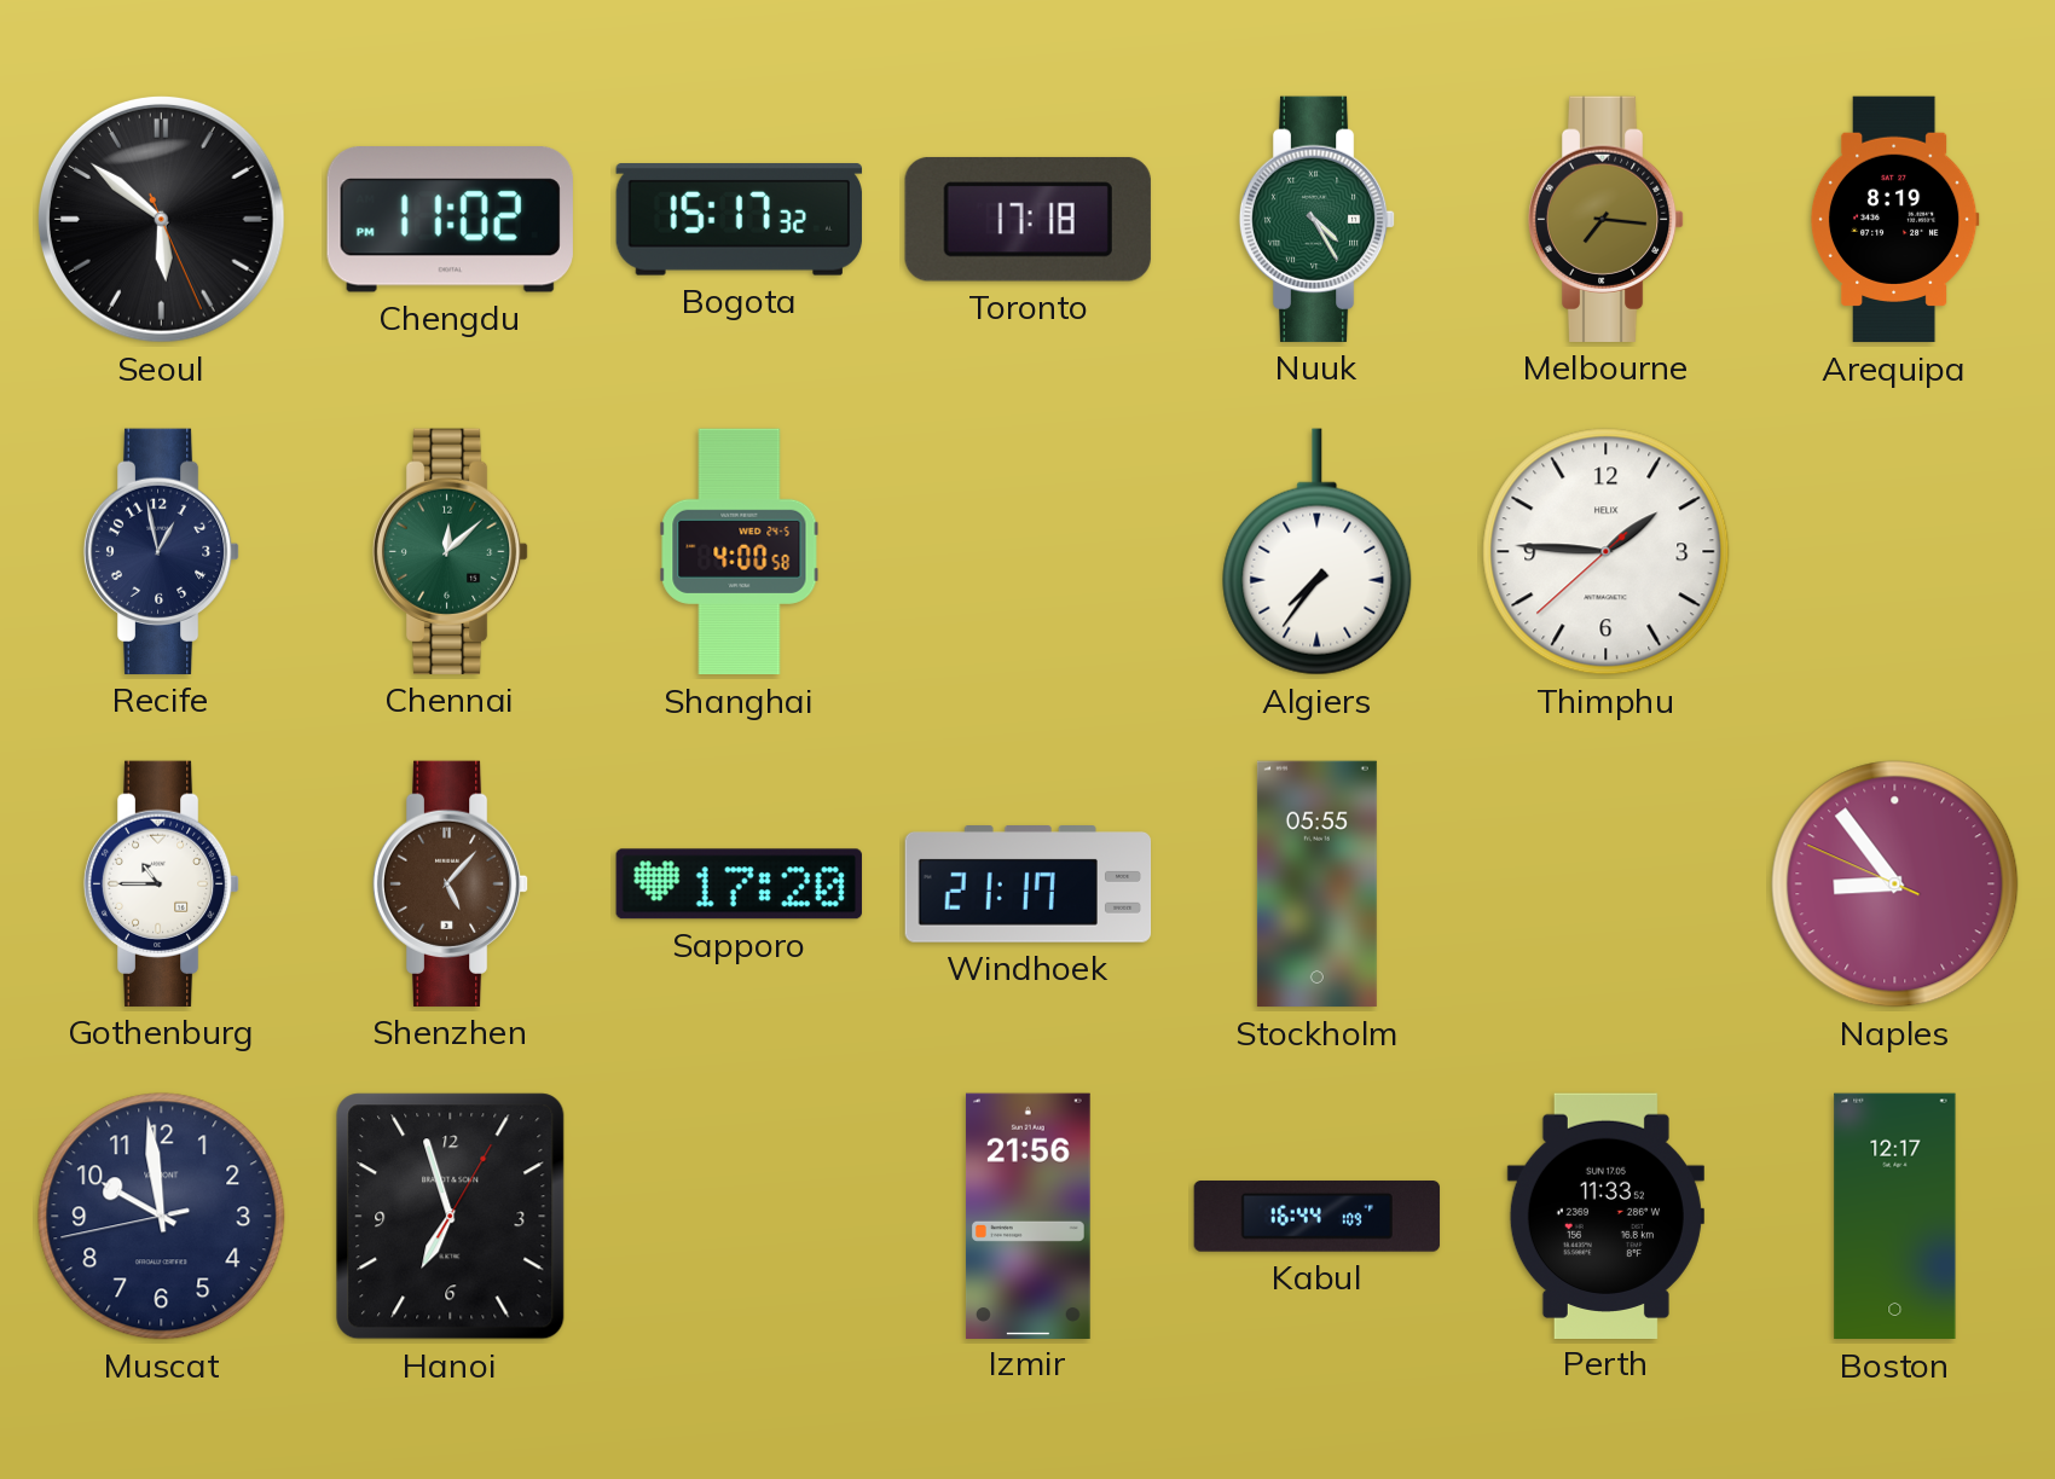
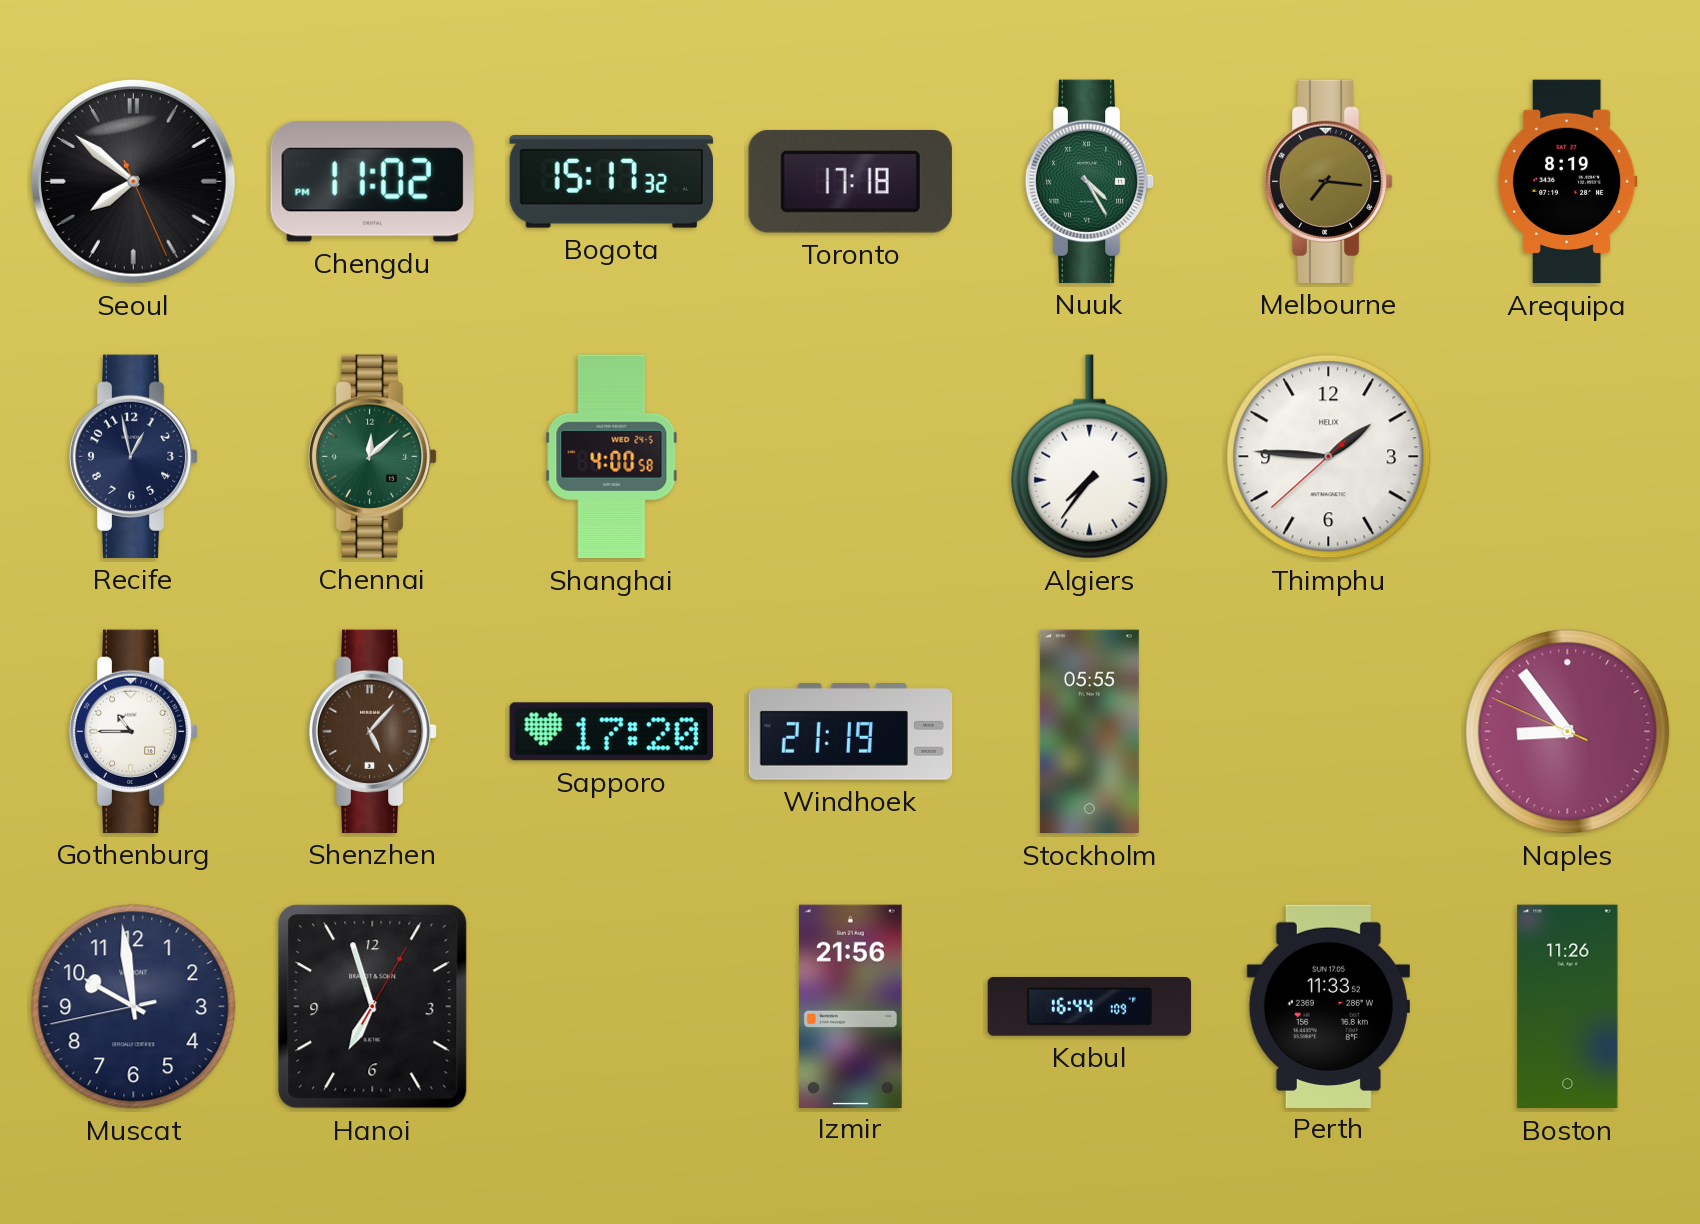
Seoul: 5:51 -> 7:51 (133, 181)
Windhoek: 21:17 -> 21:19 (851, 732)
Boston: 12:17 -> 11:26 (1568, 1007)
